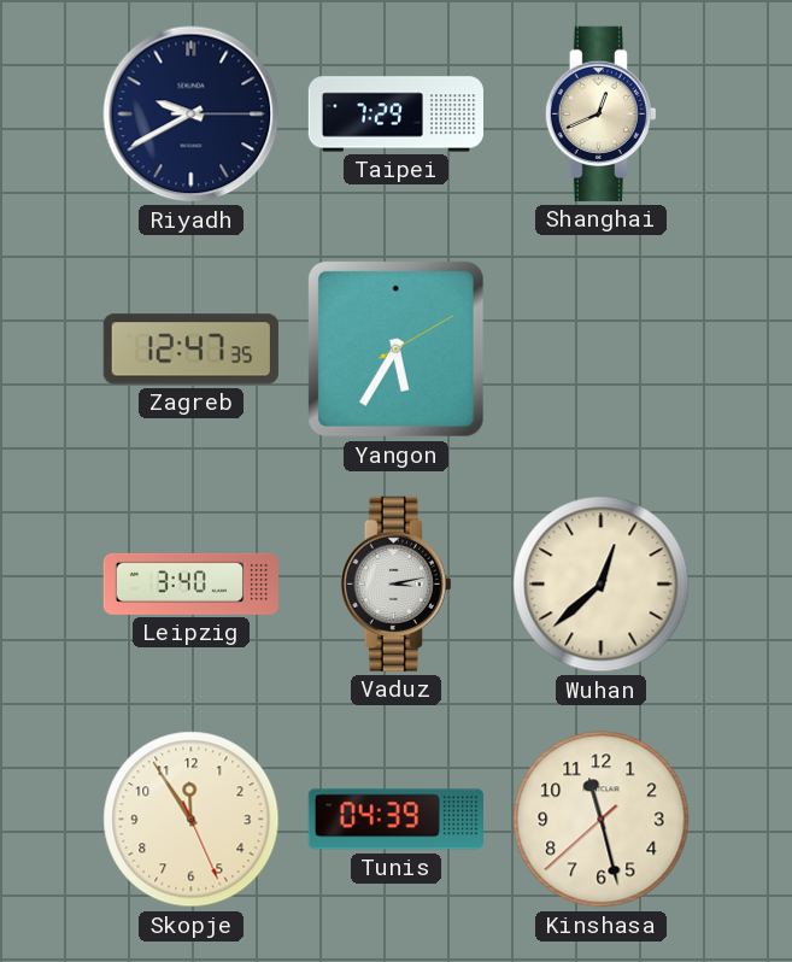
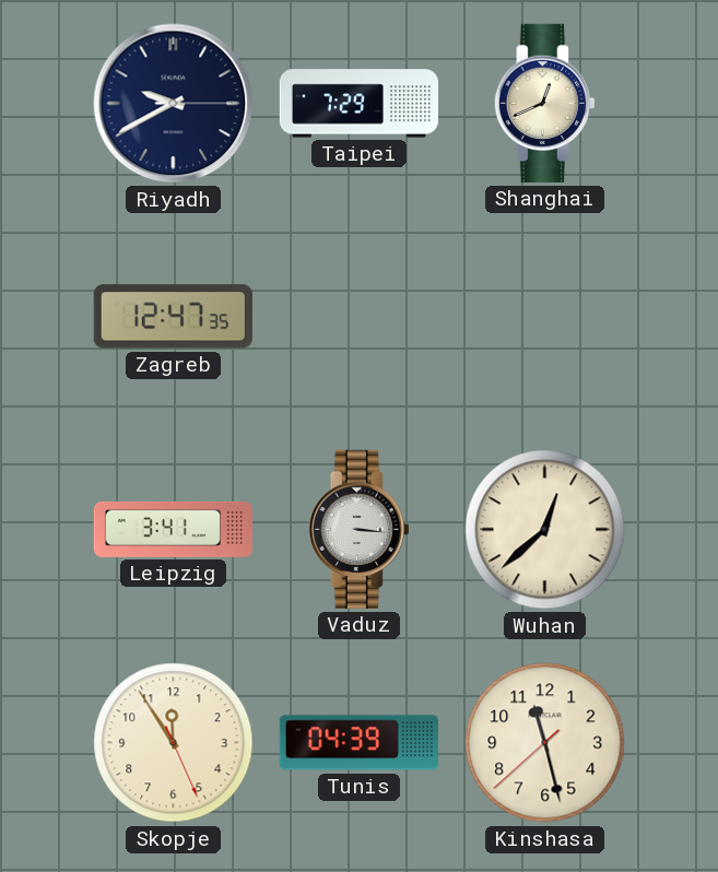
Yangon: 5:35 -> none (395, 348)
Leipzig: 3:40 -> 3:41 (173, 529)
Vaduz: 3:13 -> 3:16 (358, 529)
